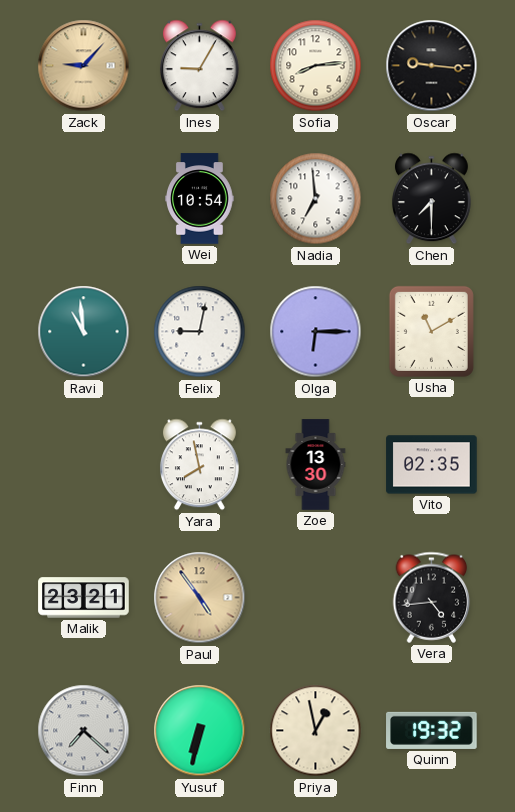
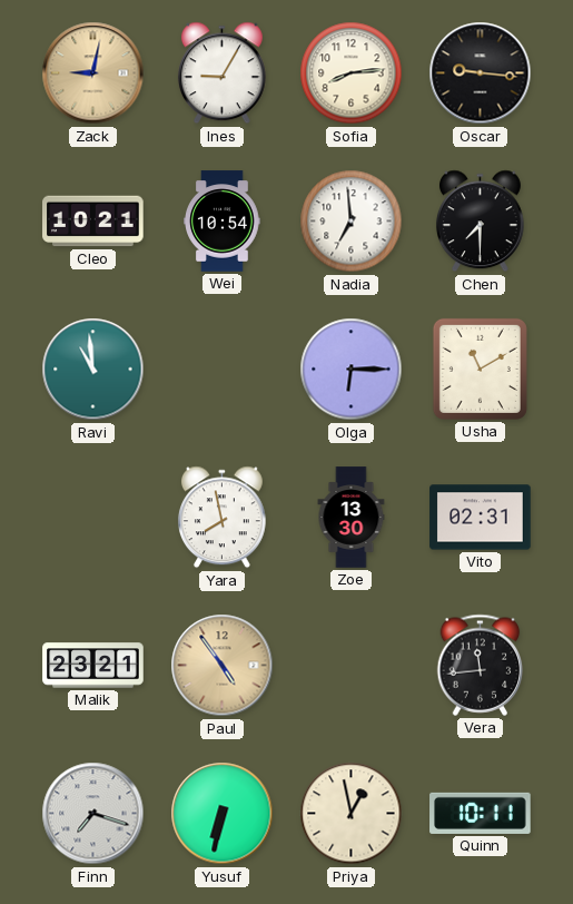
Zack: 9:07 -> 9:02 (93, 73)
Cleo: none -> 10:21 (93, 222)
Felix: 9:02 -> none (200, 332)
Vito: 02:35 -> 02:31 (481, 518)
Vera: 4:44 -> 11:44 (481, 665)
Finn: 7:22 -> 7:18 (93, 814)
Quinn: 19:32 -> 10:11 (481, 813)
